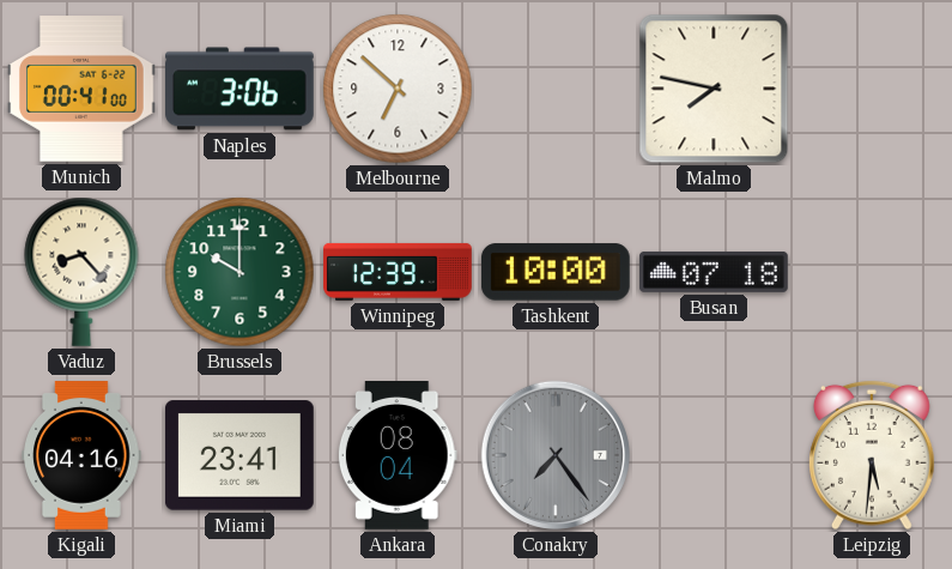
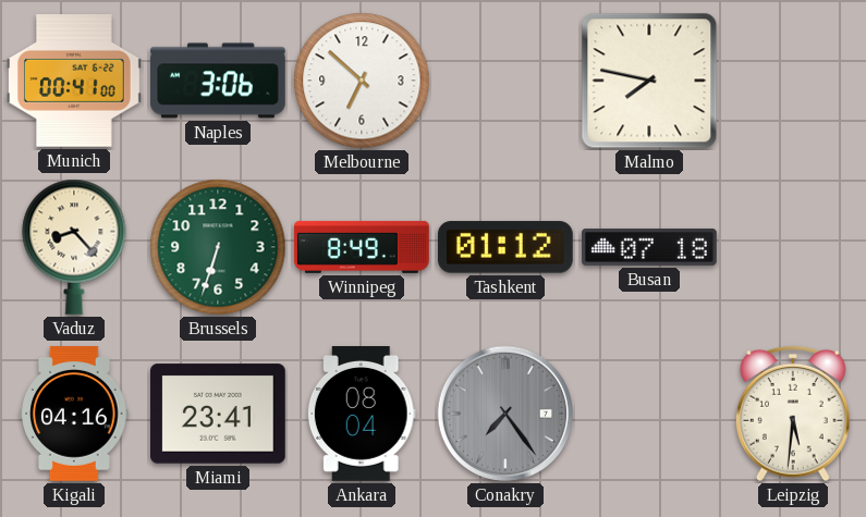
Brussels: 10:00 -> 6:33 (218, 247)
Winnipeg: 12:39 -> 8:49 (362, 247)
Tashkent: 10:00 -> 01:12 (505, 247)
